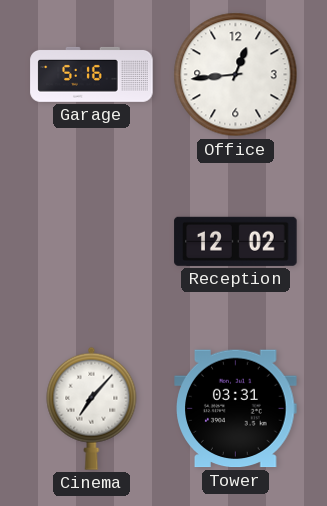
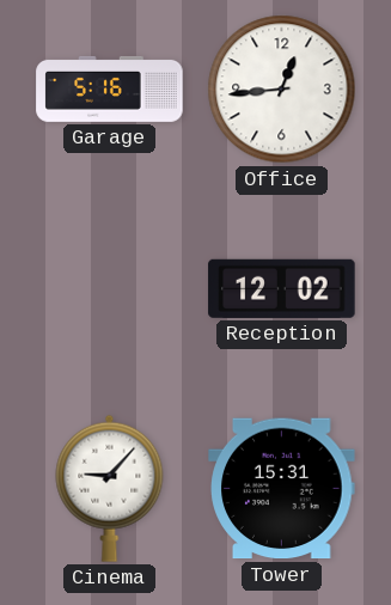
Cinema: 7:07 -> 9:07 (110, 488)
Tower: 03:31 -> 15:31 (282, 489)
